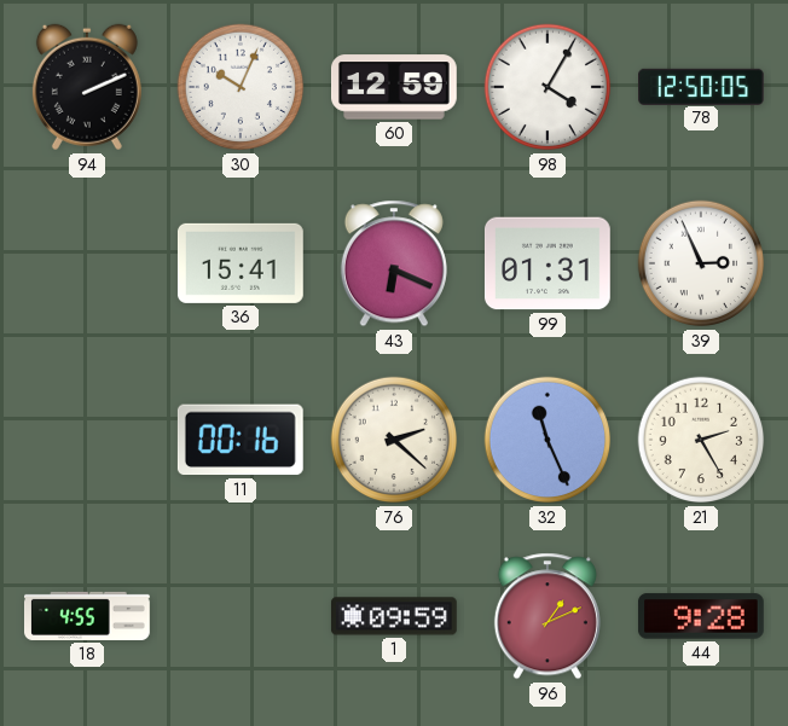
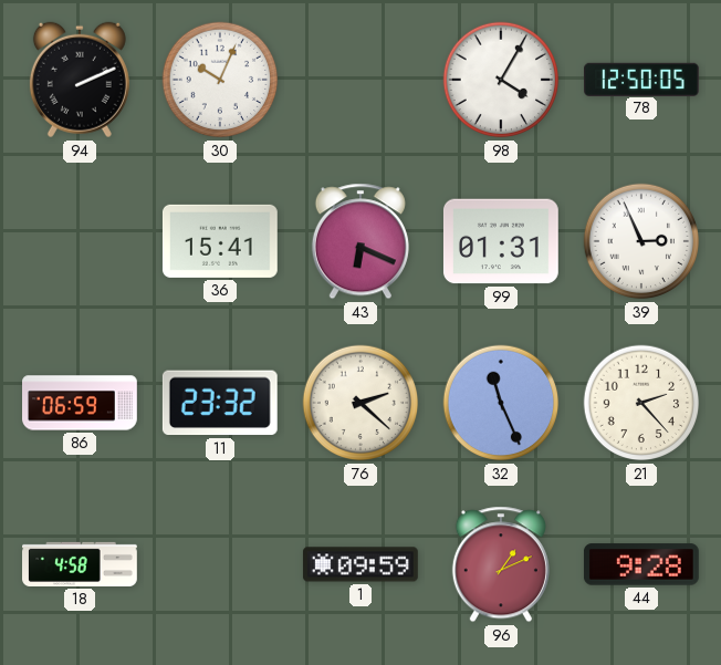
60: 12:59 -> none (395, 87)
86: none -> 06:59 (81, 403)
11: 00:16 -> 23:32 (220, 403)
21: 2:25 -> 2:23 (641, 403)
18: 4:55 -> 4:58 (81, 564)
